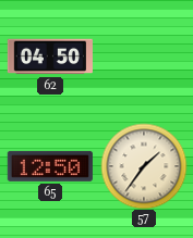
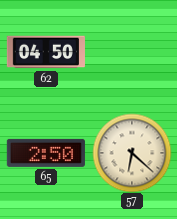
65: 12:50 -> 2:50 (46, 153)
57: 1:36 -> 6:22 (132, 153)
